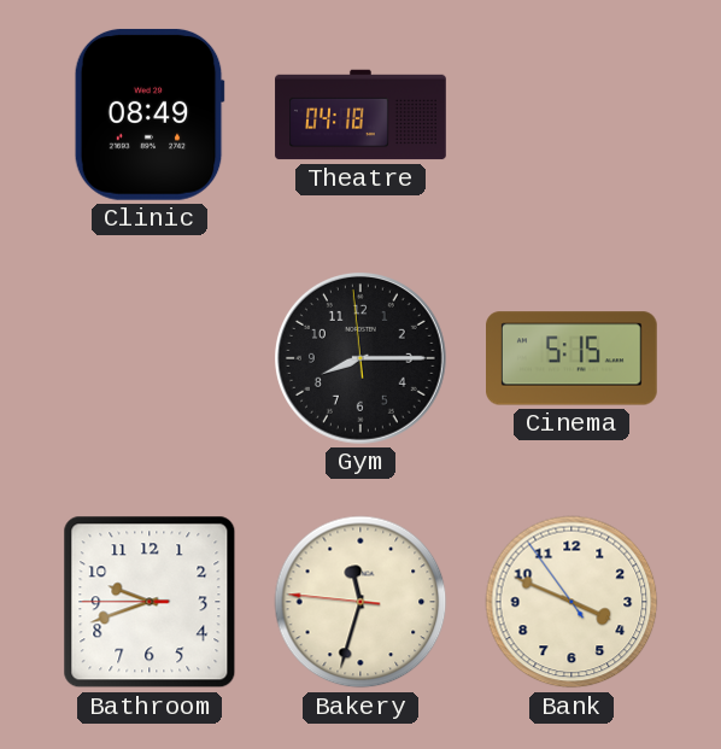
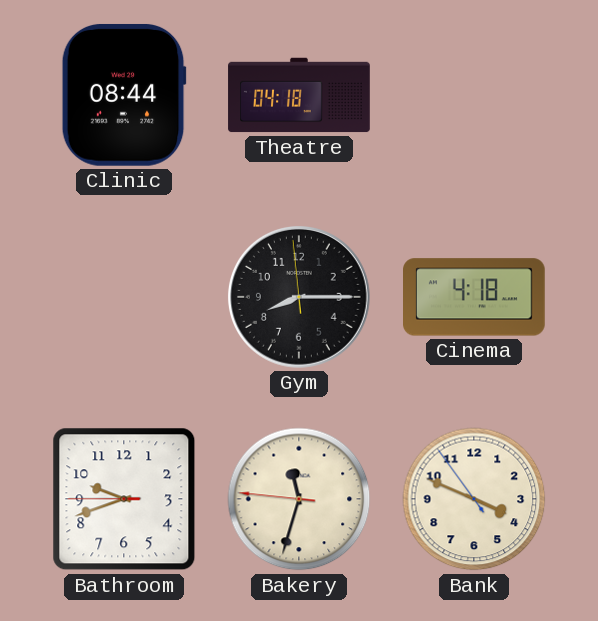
Clinic: 08:49 -> 08:44 (124, 95)
Cinema: 5:15 -> 4:18 (475, 297)
